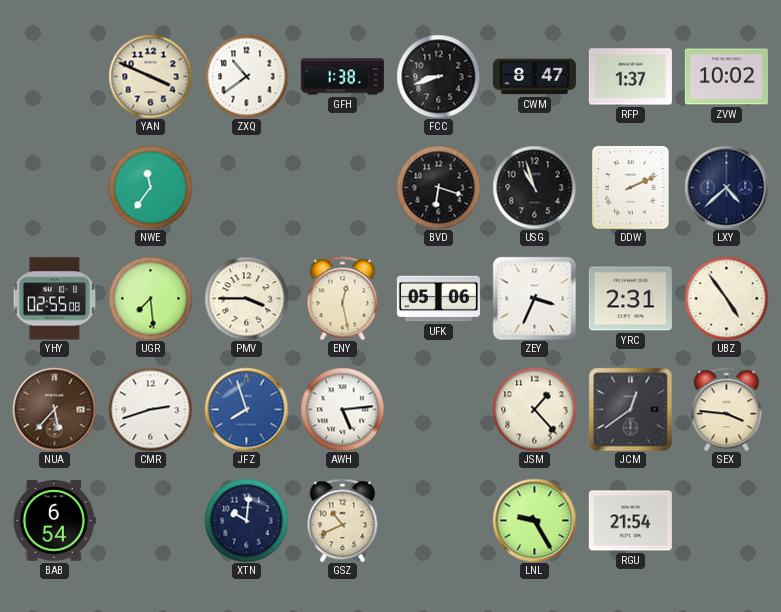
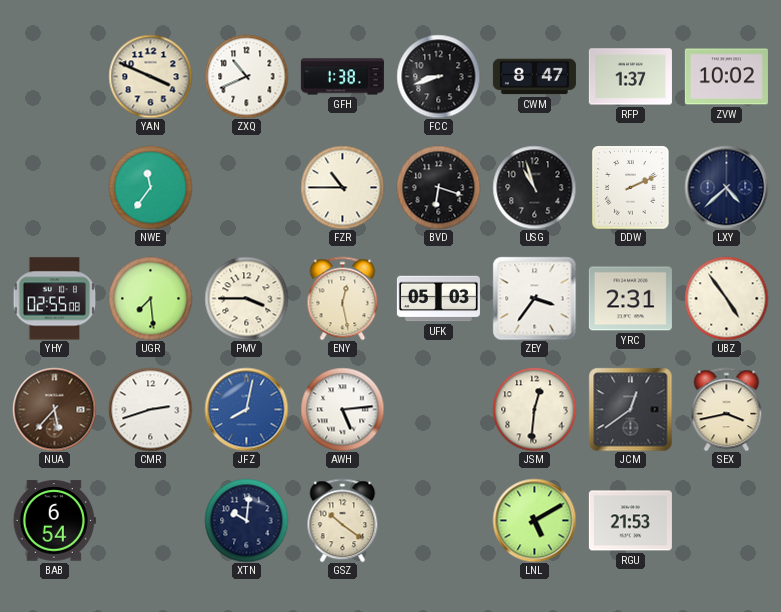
ZXQ: 10:39 -> 10:41 (246, 76)
FZR: none -> 10:45 (342, 187)
UFK: 05:06 -> 05:03 (438, 299)
ZEY: 3:34 -> 3:36 (534, 298)
JFZ: 7:57 -> 8:02 (246, 409)
JSM: 1:23 -> 12:31 (534, 409)
SEX: 3:46 -> 3:43 (727, 409)
GSZ: 10:41 -> 10:21 (343, 520)
LNL: 9:25 -> 5:10 (534, 520)
RGU: 21:54 -> 21:53 (630, 521)
